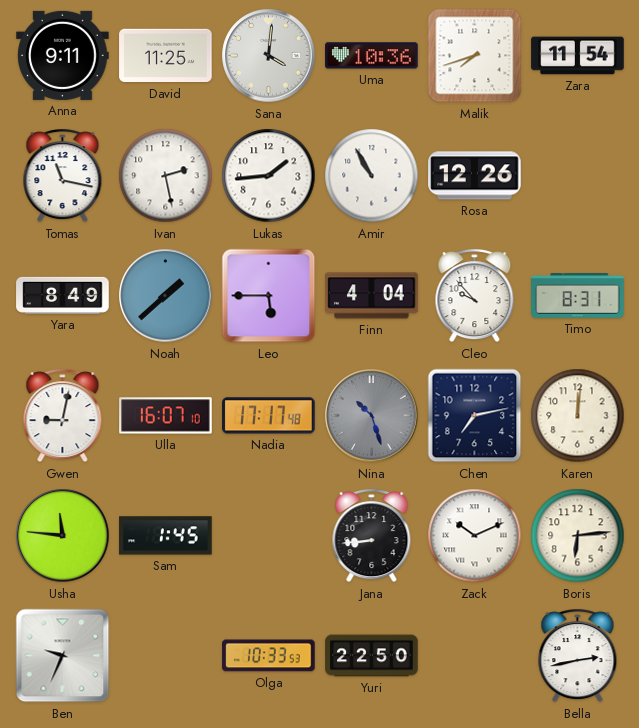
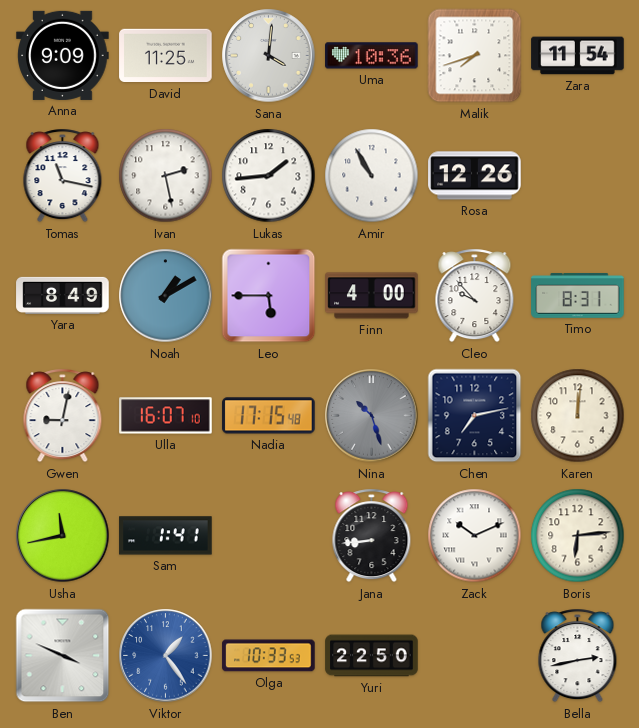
Anna: 9:11 -> 9:09 (63, 55)
Noah: 1:38 -> 1:10 (166, 296)
Finn: 4:04 -> 4:00 (372, 296)
Nadia: 17:17 -> 17:15 (269, 416)
Usha: 11:46 -> 11:43 (63, 536)
Sam: 1:45 -> 1:41 (166, 536)
Ben: 9:34 -> 3:49 (63, 656)
Viktor: none -> 1:24 (166, 656)
